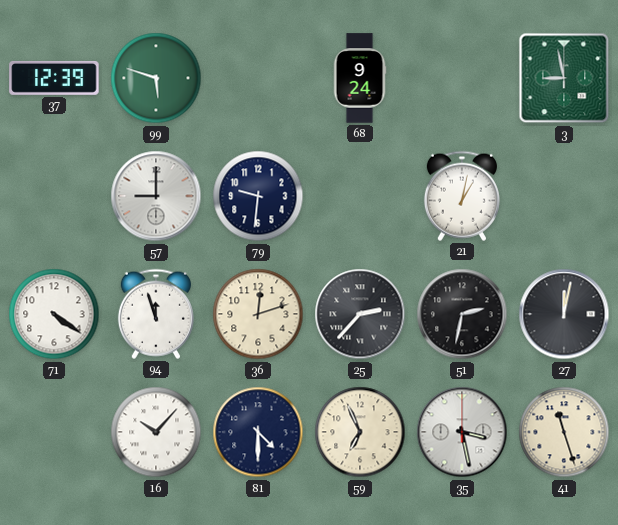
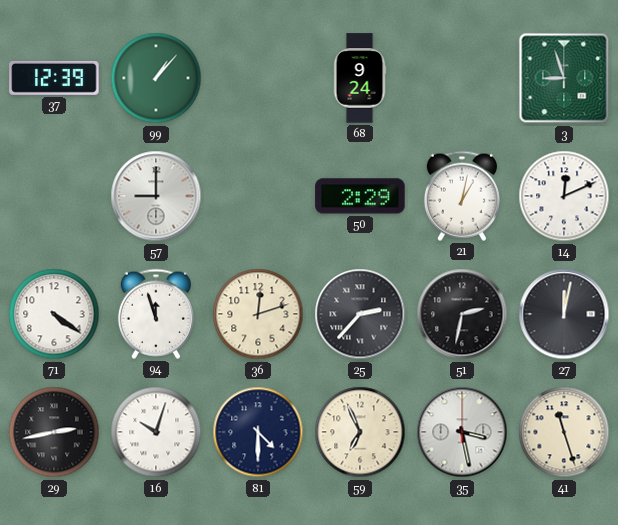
99: 5:48 -> 1:07 (156, 78)
3: 8:58 -> 8:57 (564, 78)
79: 9:31 -> none (258, 196)
50: none -> 2:29 (360, 196)
14: none -> 12:11 (564, 196)
29: none -> 2:43 (54, 432)
16: 10:07 -> 10:03 (156, 432)
